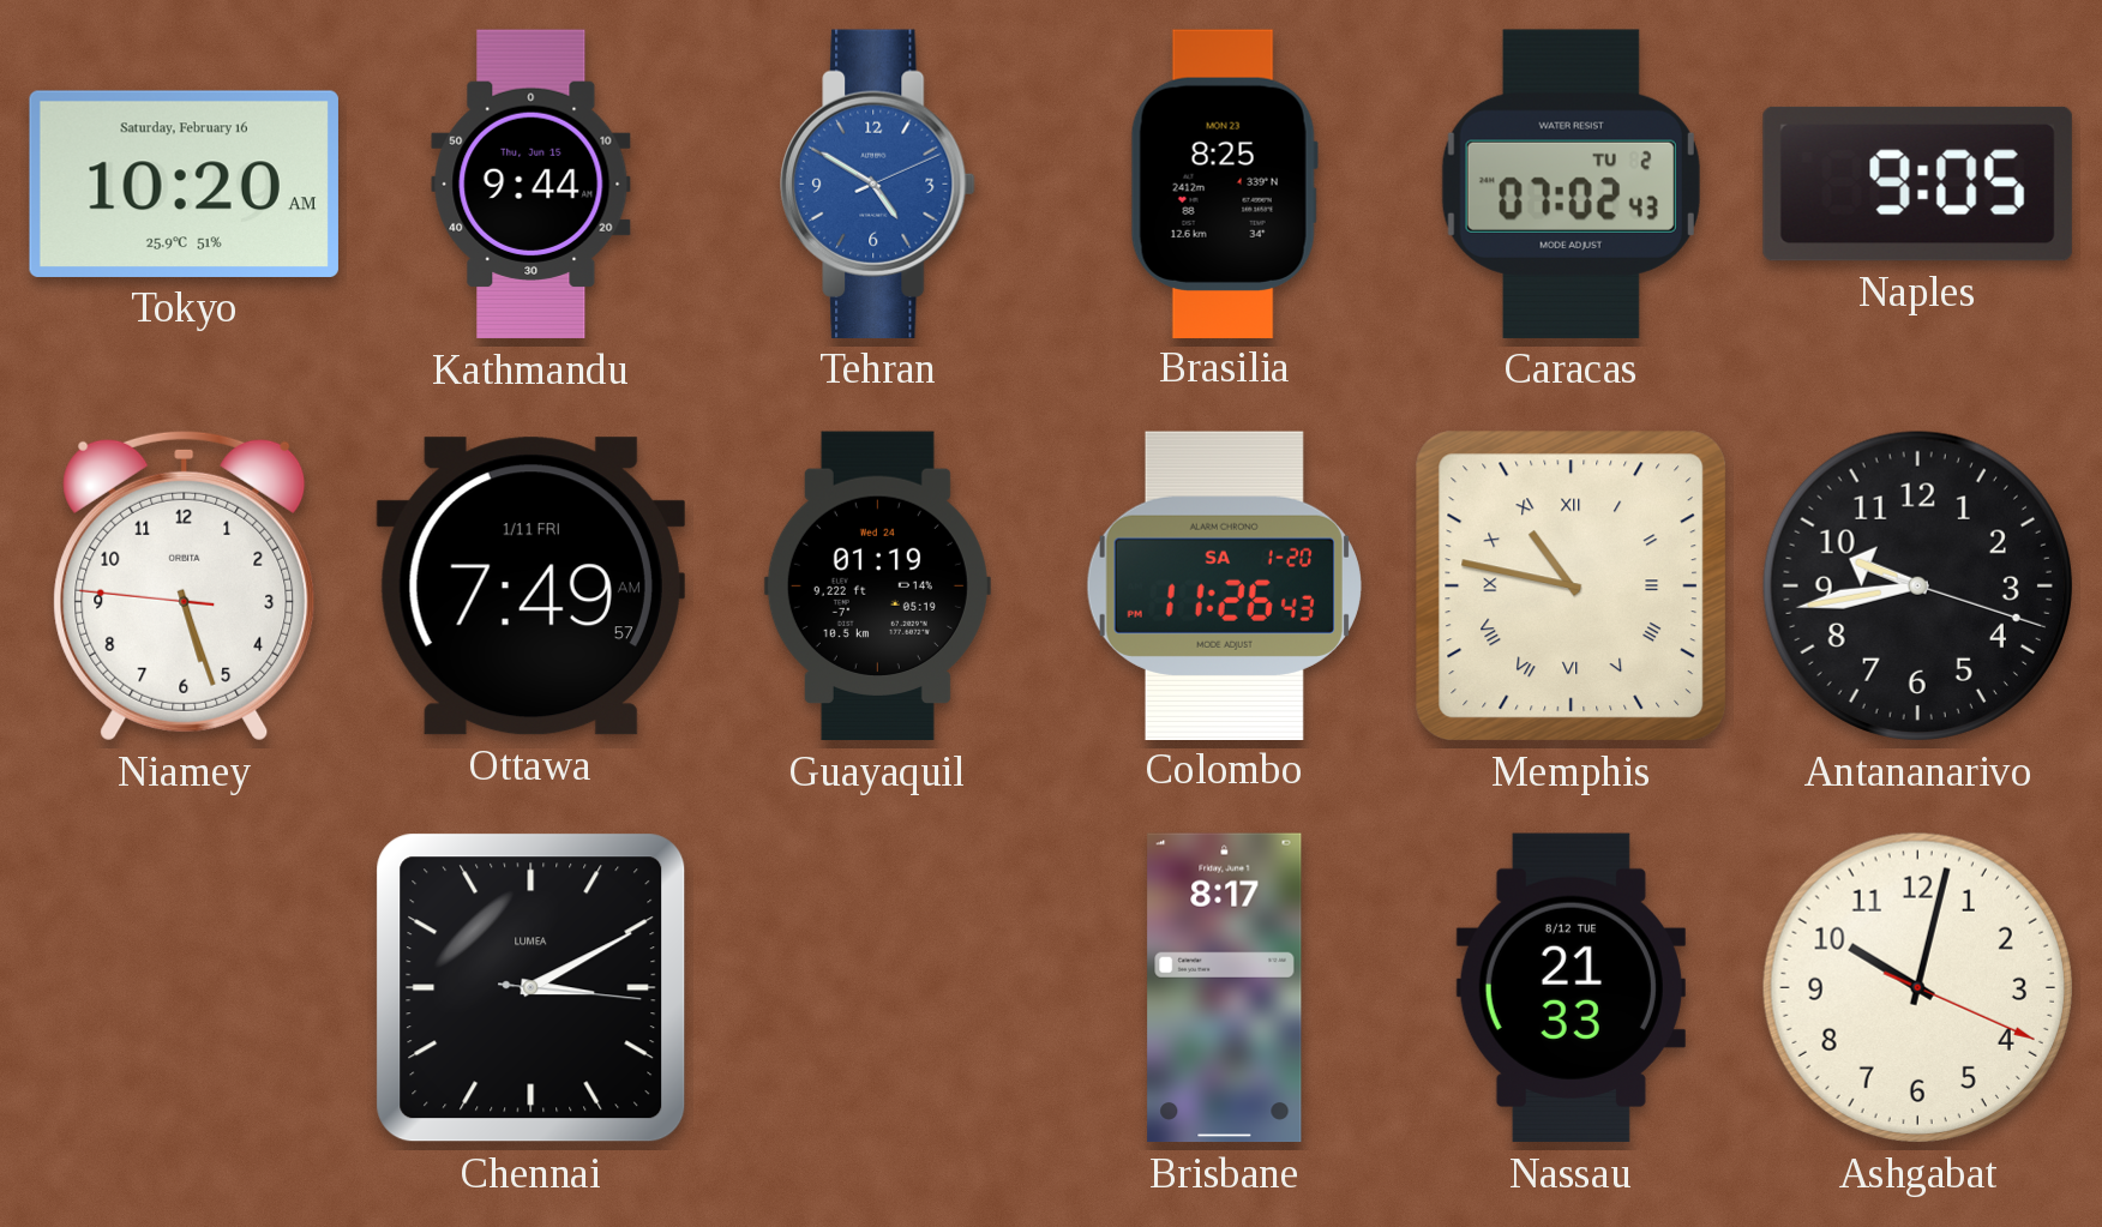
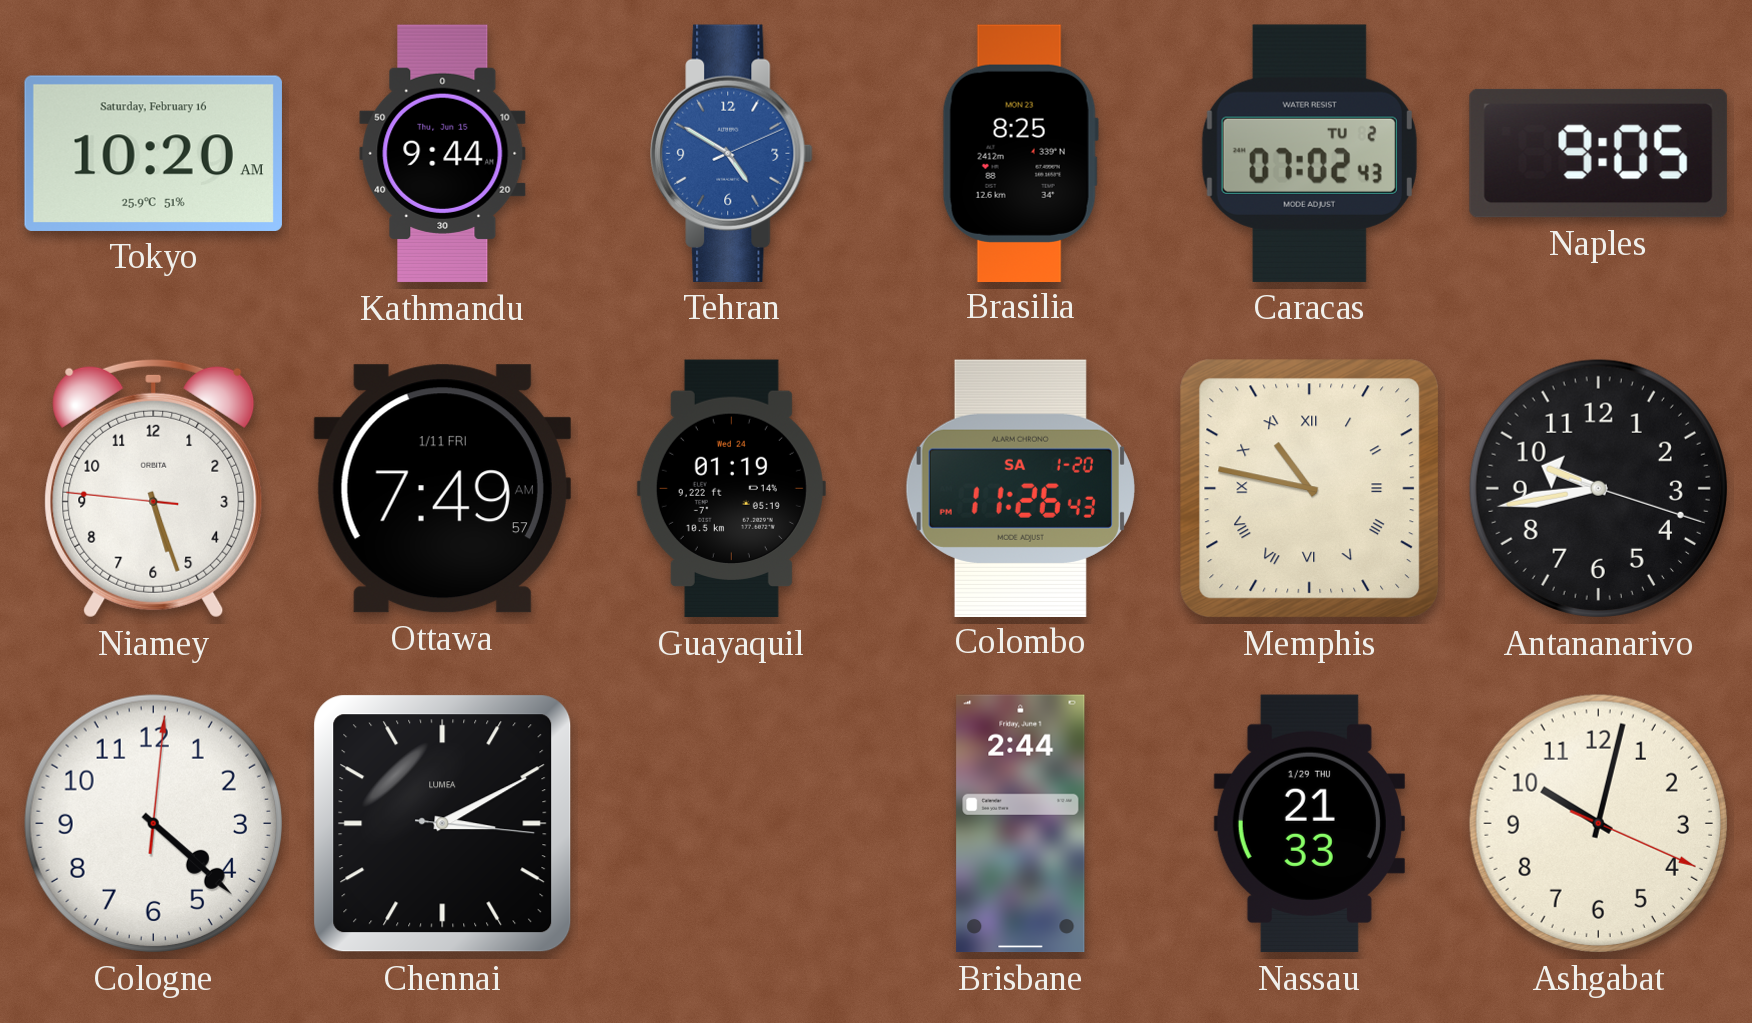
Cologne: none -> 4:22 (153, 823)
Brisbane: 8:17 -> 2:44 (1021, 824)
Nassau date: 8/12 TUE -> 1/29 THU (1309, 824)
